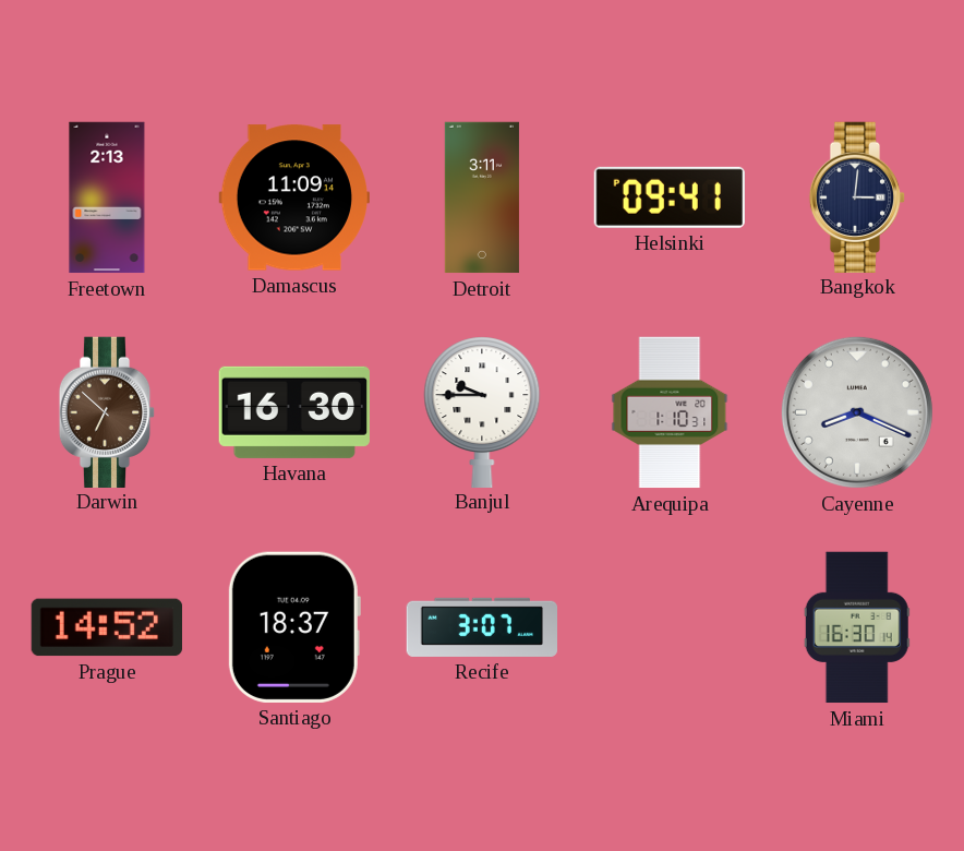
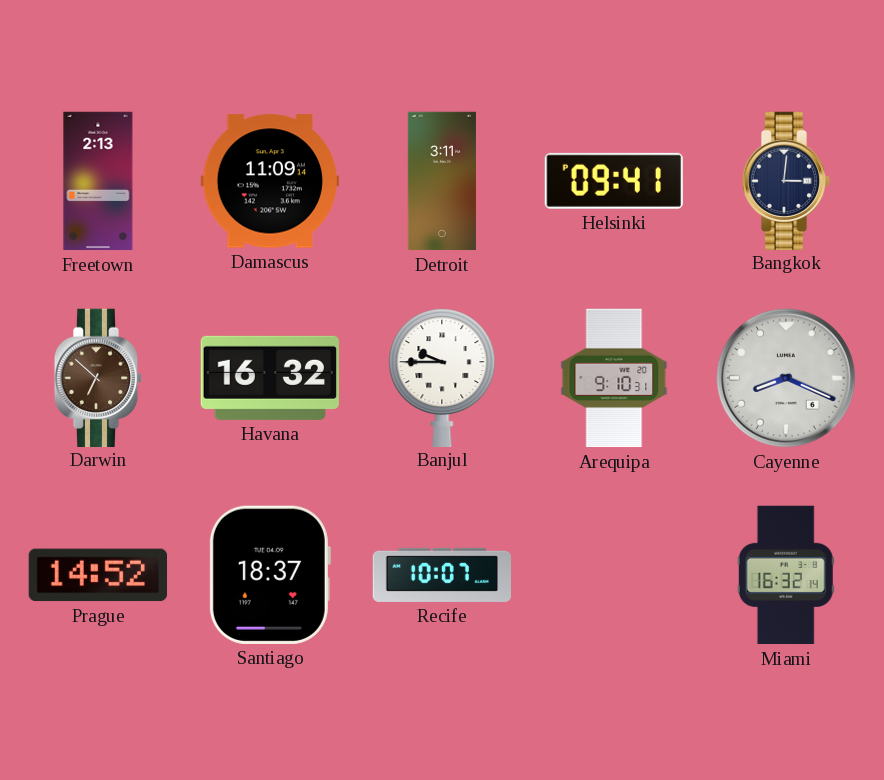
Havana: 16:30 -> 16:32 (270, 378)
Arequipa: 1:10 -> 9:10 (614, 378)
Recife: 3:07 -> 10:07 (441, 575)
Miami: 16:30 -> 16:32 (786, 575)
